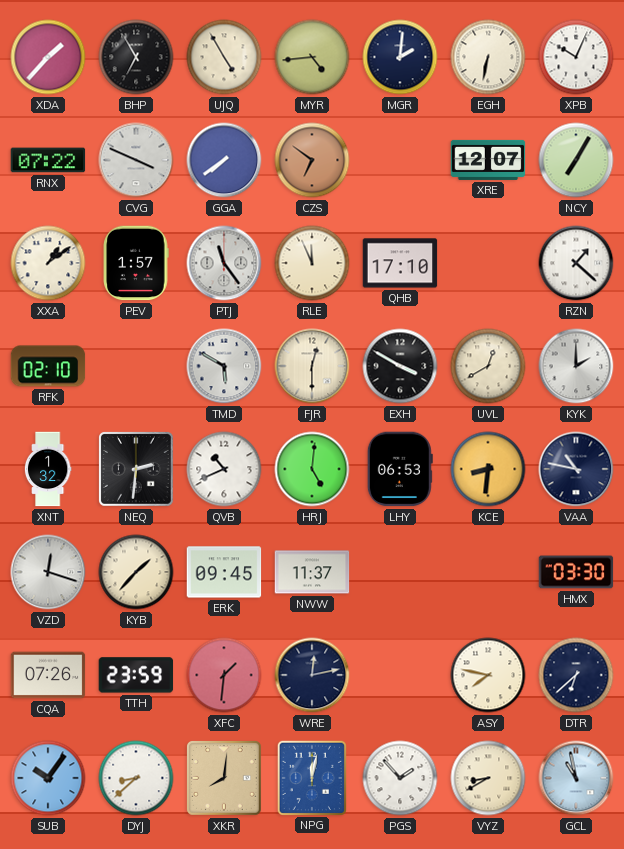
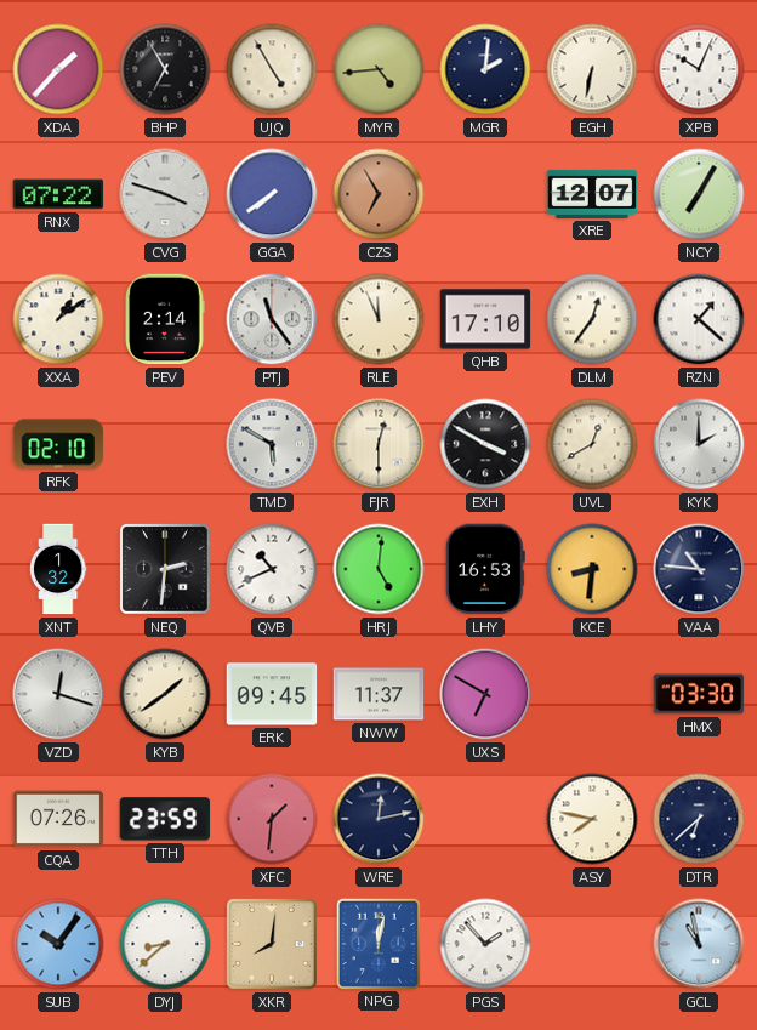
CVG: 3:49 -> 3:48 (165, 194)
CZS: 6:51 -> 6:55 (378, 194)
PEV: 1:57 -> 2:14 (165, 319)
DLM: none -> 12:36 (592, 319)
LHY: 06:53 -> 16:53 (485, 569)
VAA: 10:47 -> 10:46 (699, 569)
KYB: 1:37 -> 1:39 (165, 694)
UXS: none -> 6:50 (485, 694)
VYZ: 8:40 -> none (488, 778)
